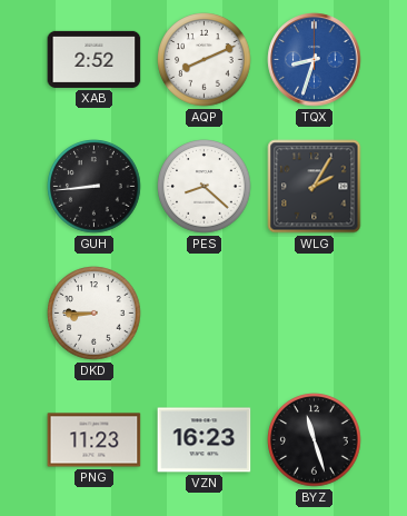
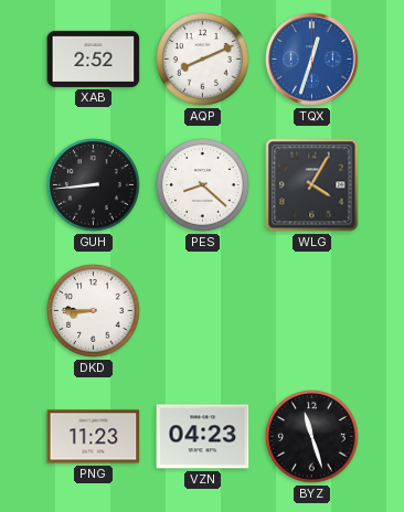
TQX: 8:33 -> 12:33 (312, 60)
WLG: 2:05 -> 4:05 (312, 185)
VZN: 16:23 -> 04:23 (203, 437)
